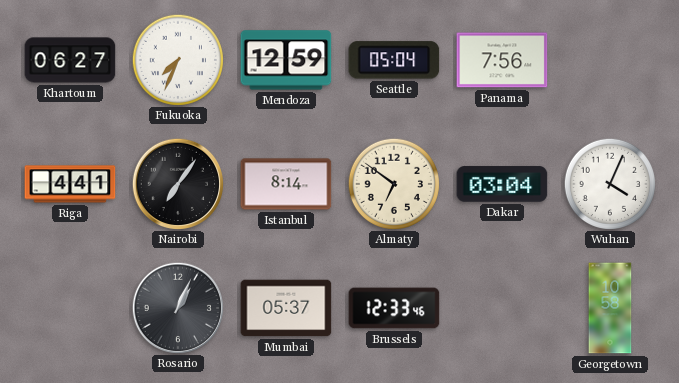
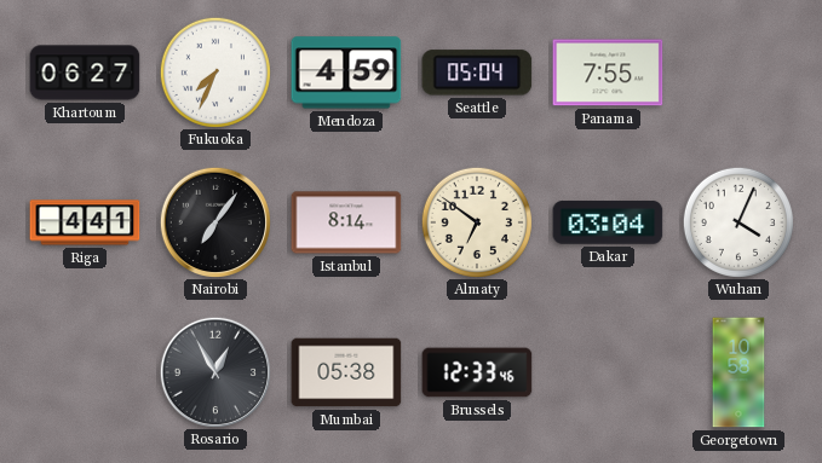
Mendoza: 12:59 -> 4:59 (346, 73)
Panama: 7:56 -> 7:55 (608, 73)
Rosario: 1:04 -> 12:55 (214, 371)
Mumbai: 05:37 -> 05:38 (346, 372)
